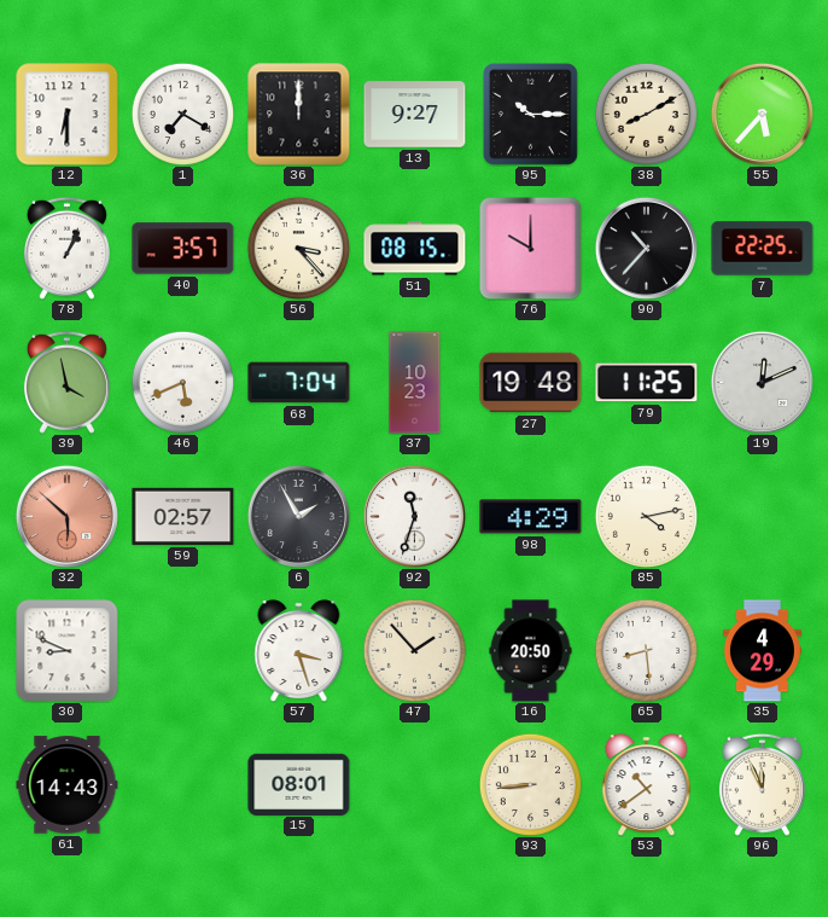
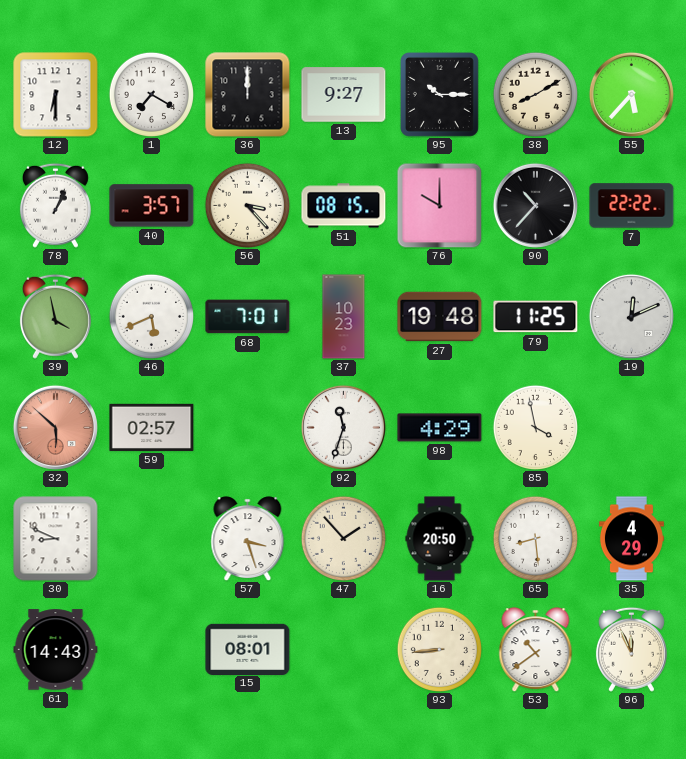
7: 22:25 -> 22:22 (632, 206)
68: 7:04 -> 7:01 (248, 317)
6: 1:55 -> none (298, 516)
85: 4:13 -> 3:58 (535, 427)
